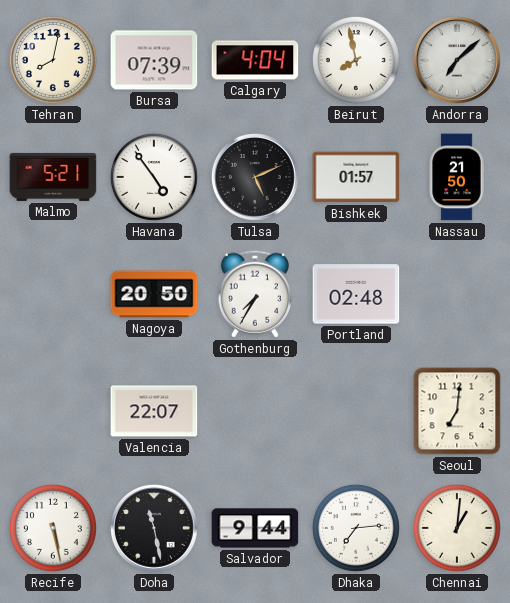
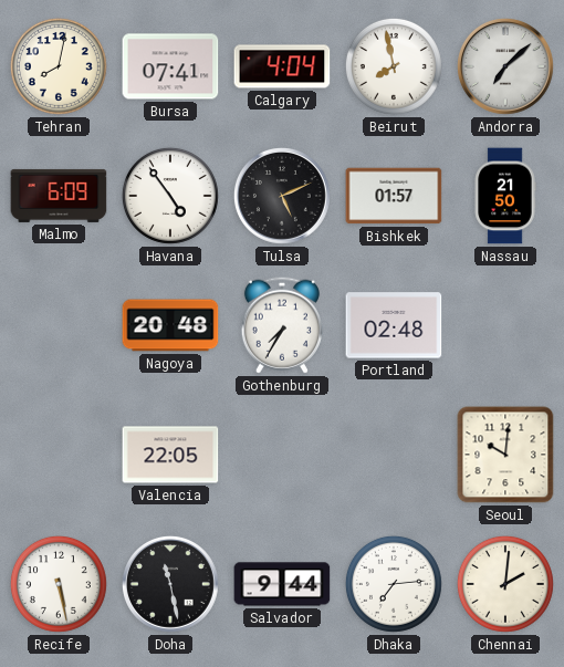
Bursa: 07:39 -> 07:41 (170, 66)
Malmo: 5:21 -> 6:09 (59, 196)
Nagoya: 20:50 -> 20:48 (170, 325)
Valencia: 22:07 -> 22:05 (170, 455)
Seoul: 7:01 -> 10:01 (505, 455)
Chennai: 1:01 -> 2:01 (505, 584)
